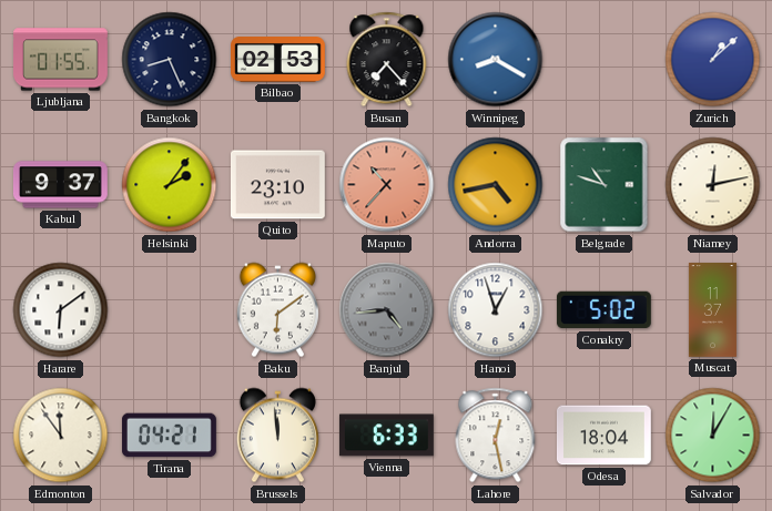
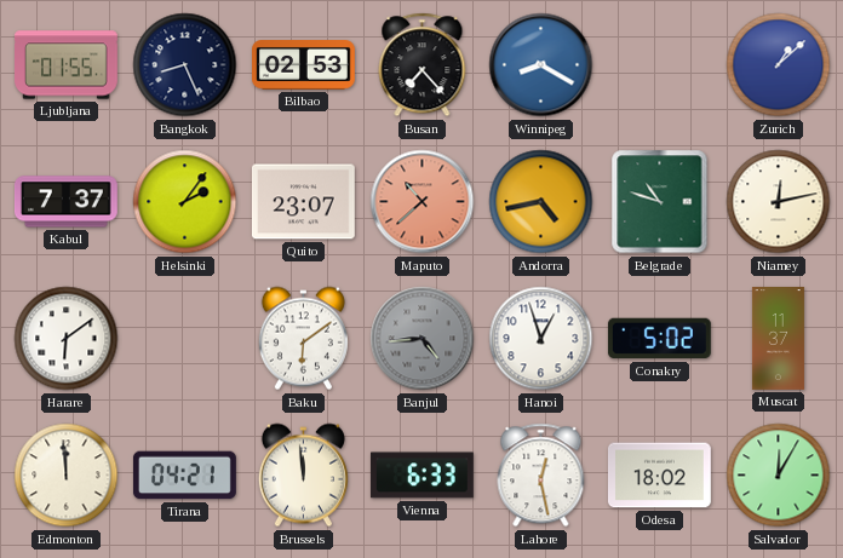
Kabul: 9:37 -> 7:37 (65, 202)
Quito: 23:10 -> 23:07 (303, 202)
Maputo: 10:37 -> 10:38 (423, 202)
Edmonton: 11:54 -> 11:59 (67, 476)
Odesa: 18:04 -> 18:02 (659, 476)
